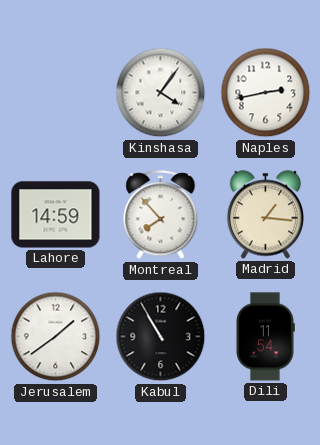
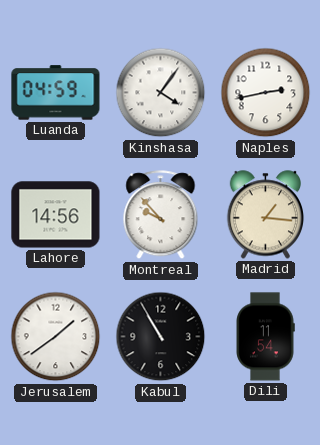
Luanda: none -> 04:59 (56, 93)
Lahore: 14:59 -> 14:56 (56, 215)
Montreal: 7:53 -> 9:53 (161, 215)
